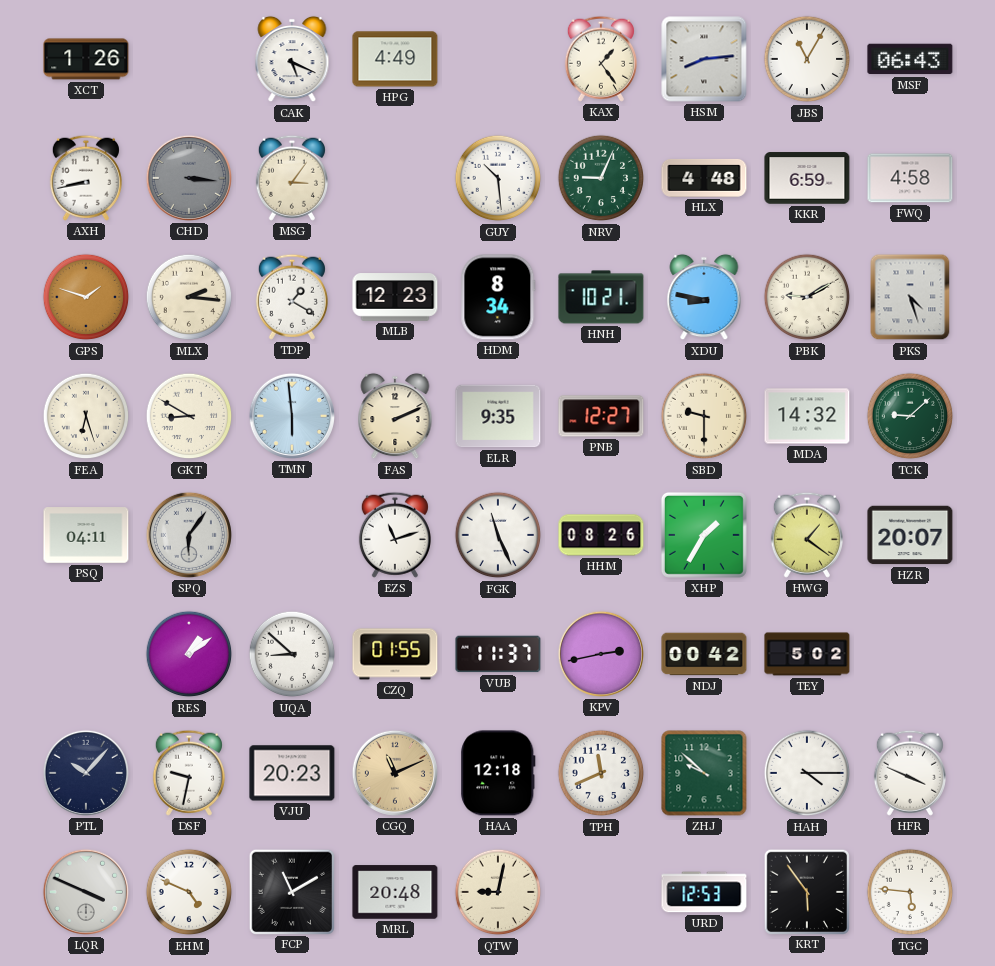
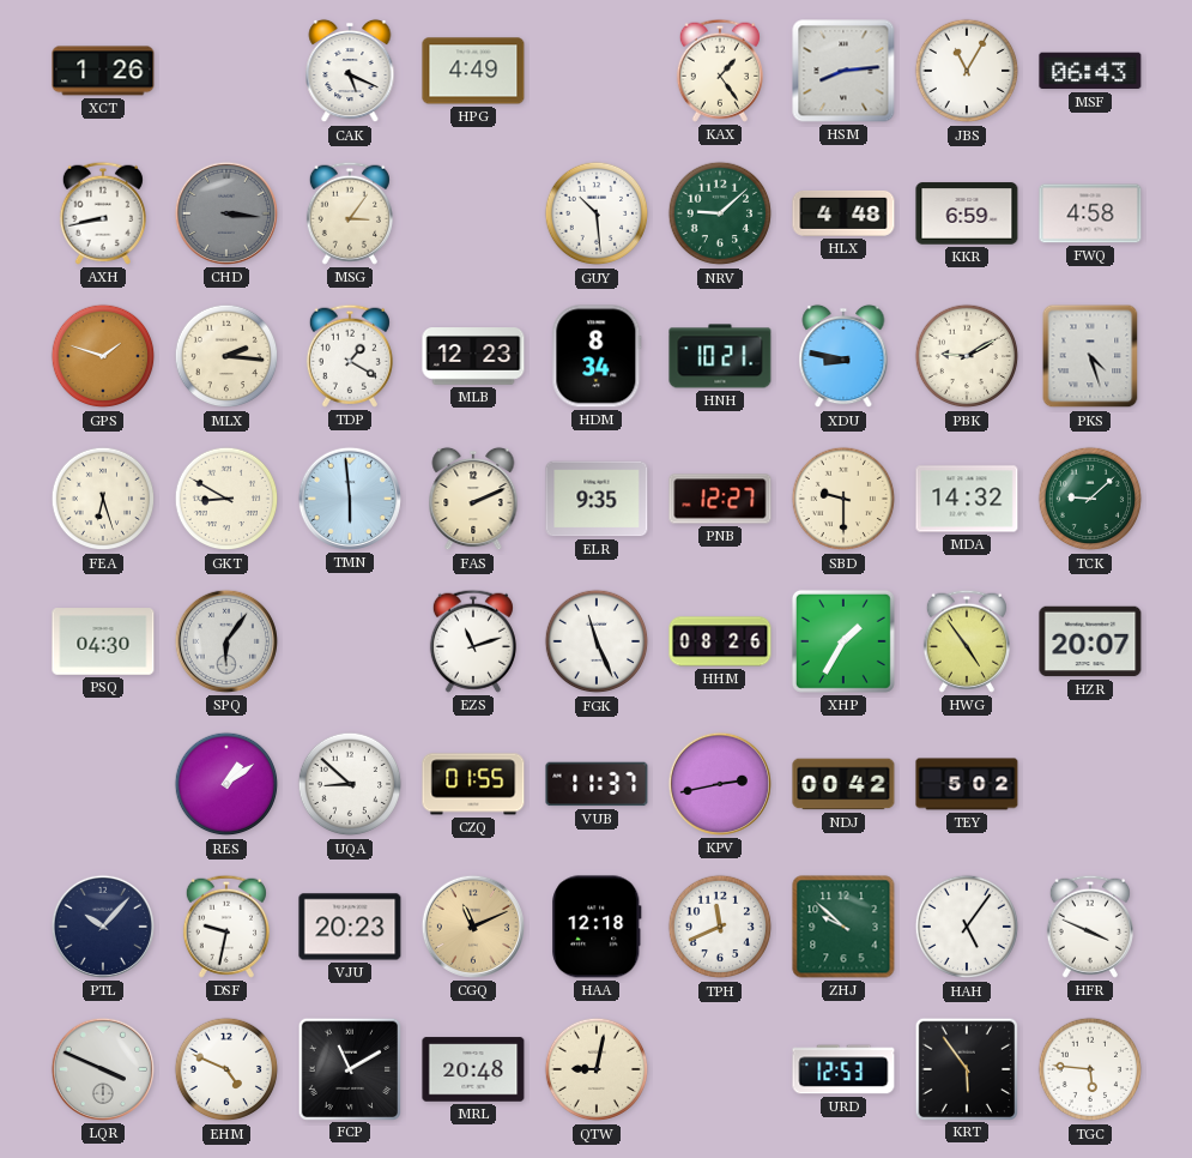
NRV: 9:04 -> 9:08 (720, 213)
PSQ: 04:11 -> 04:30 (103, 641)
HWG: 1:21 -> 4:54 (967, 641)
HAH: 4:15 -> 5:06 (967, 927)
